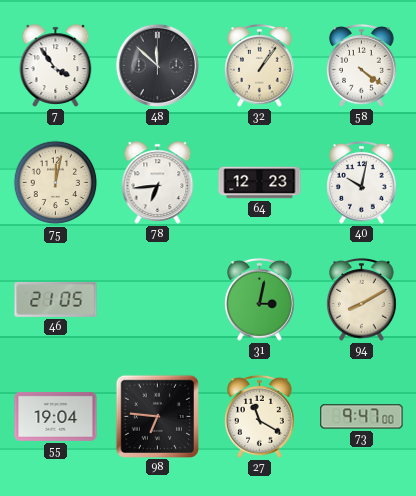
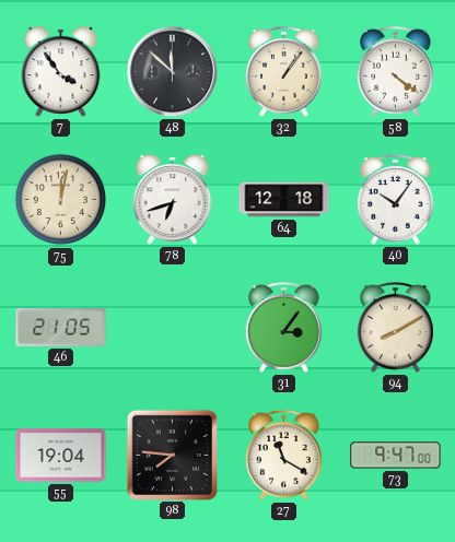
78: 6:44 -> 6:42 (173, 200)
64: 12:23 -> 12:18 (284, 200)
40: 10:02 -> 10:06 (396, 199)
31: 3:02 -> 3:06 (284, 327)
98: 6:46 -> 7:46 (172, 455)
